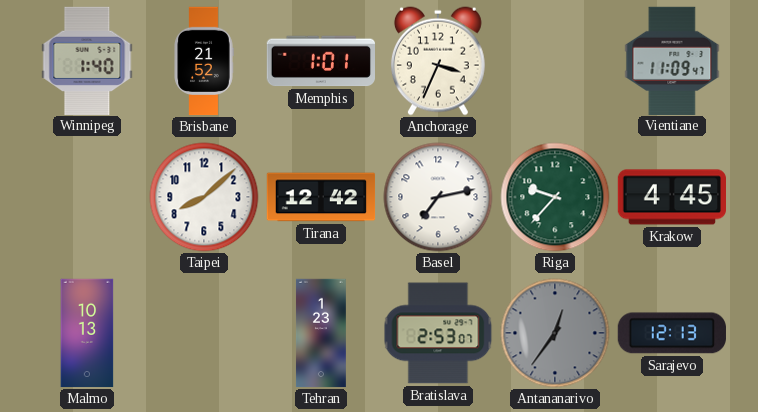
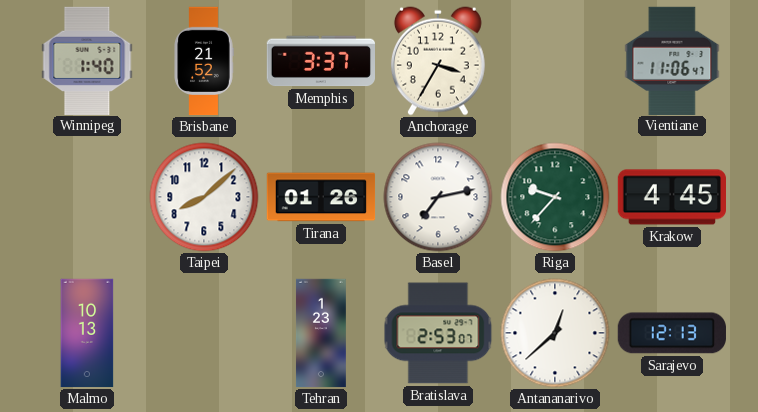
Memphis: 1:01 -> 3:37 (320, 61)
Anchorage: 3:34 -> 3:35 (438, 61)
Vientiane: 11:09 -> 11:06 (672, 60)
Tirana: 12:42 -> 01:26 (321, 197)
Antananarivo: 12:36 -> 12:38 (555, 333)
Antananarivo dial: grey -> white (555, 333)
